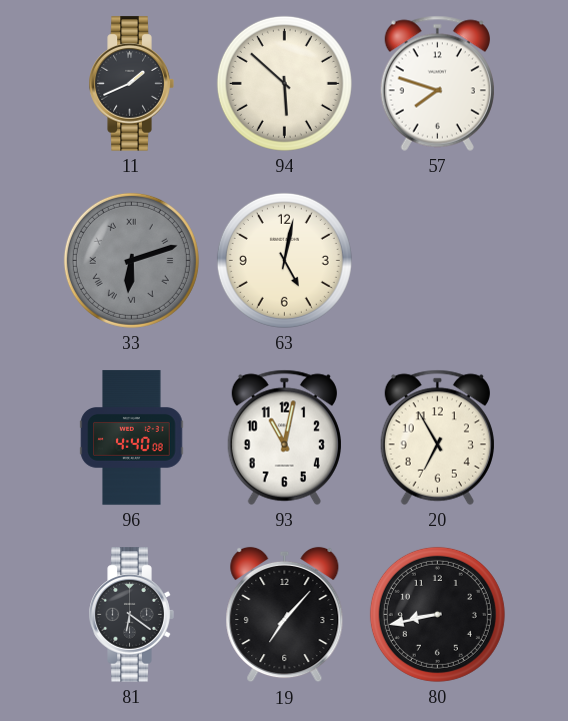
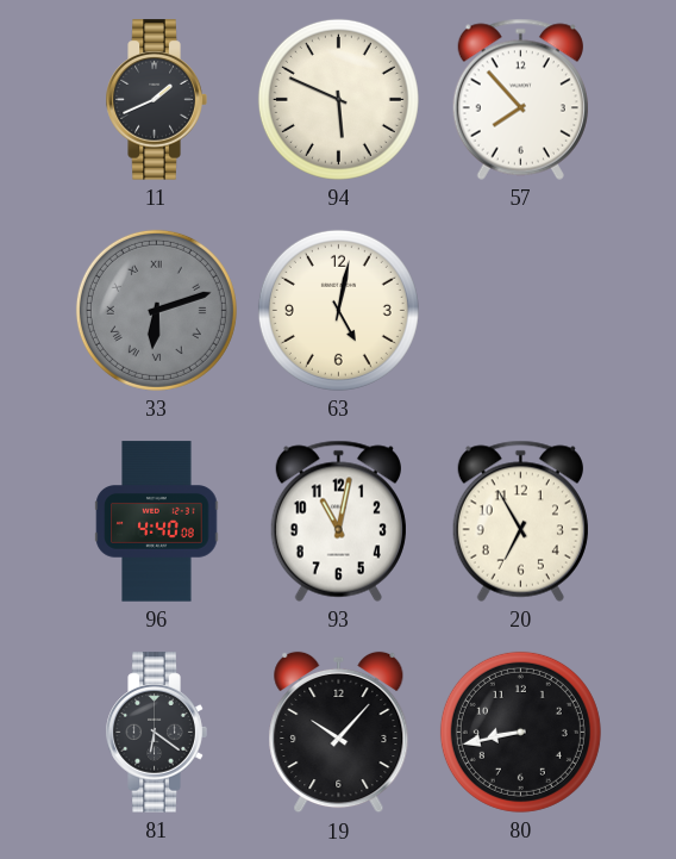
94: 5:52 -> 5:49 (338, 99)
57: 7:48 -> 7:53 (520, 99)
19: 7:07 -> 10:07 (339, 733)
